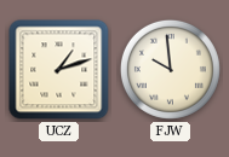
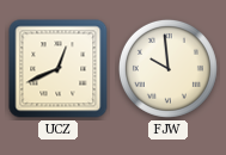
UCZ: 1:12 -> 12:41 (59, 69)
